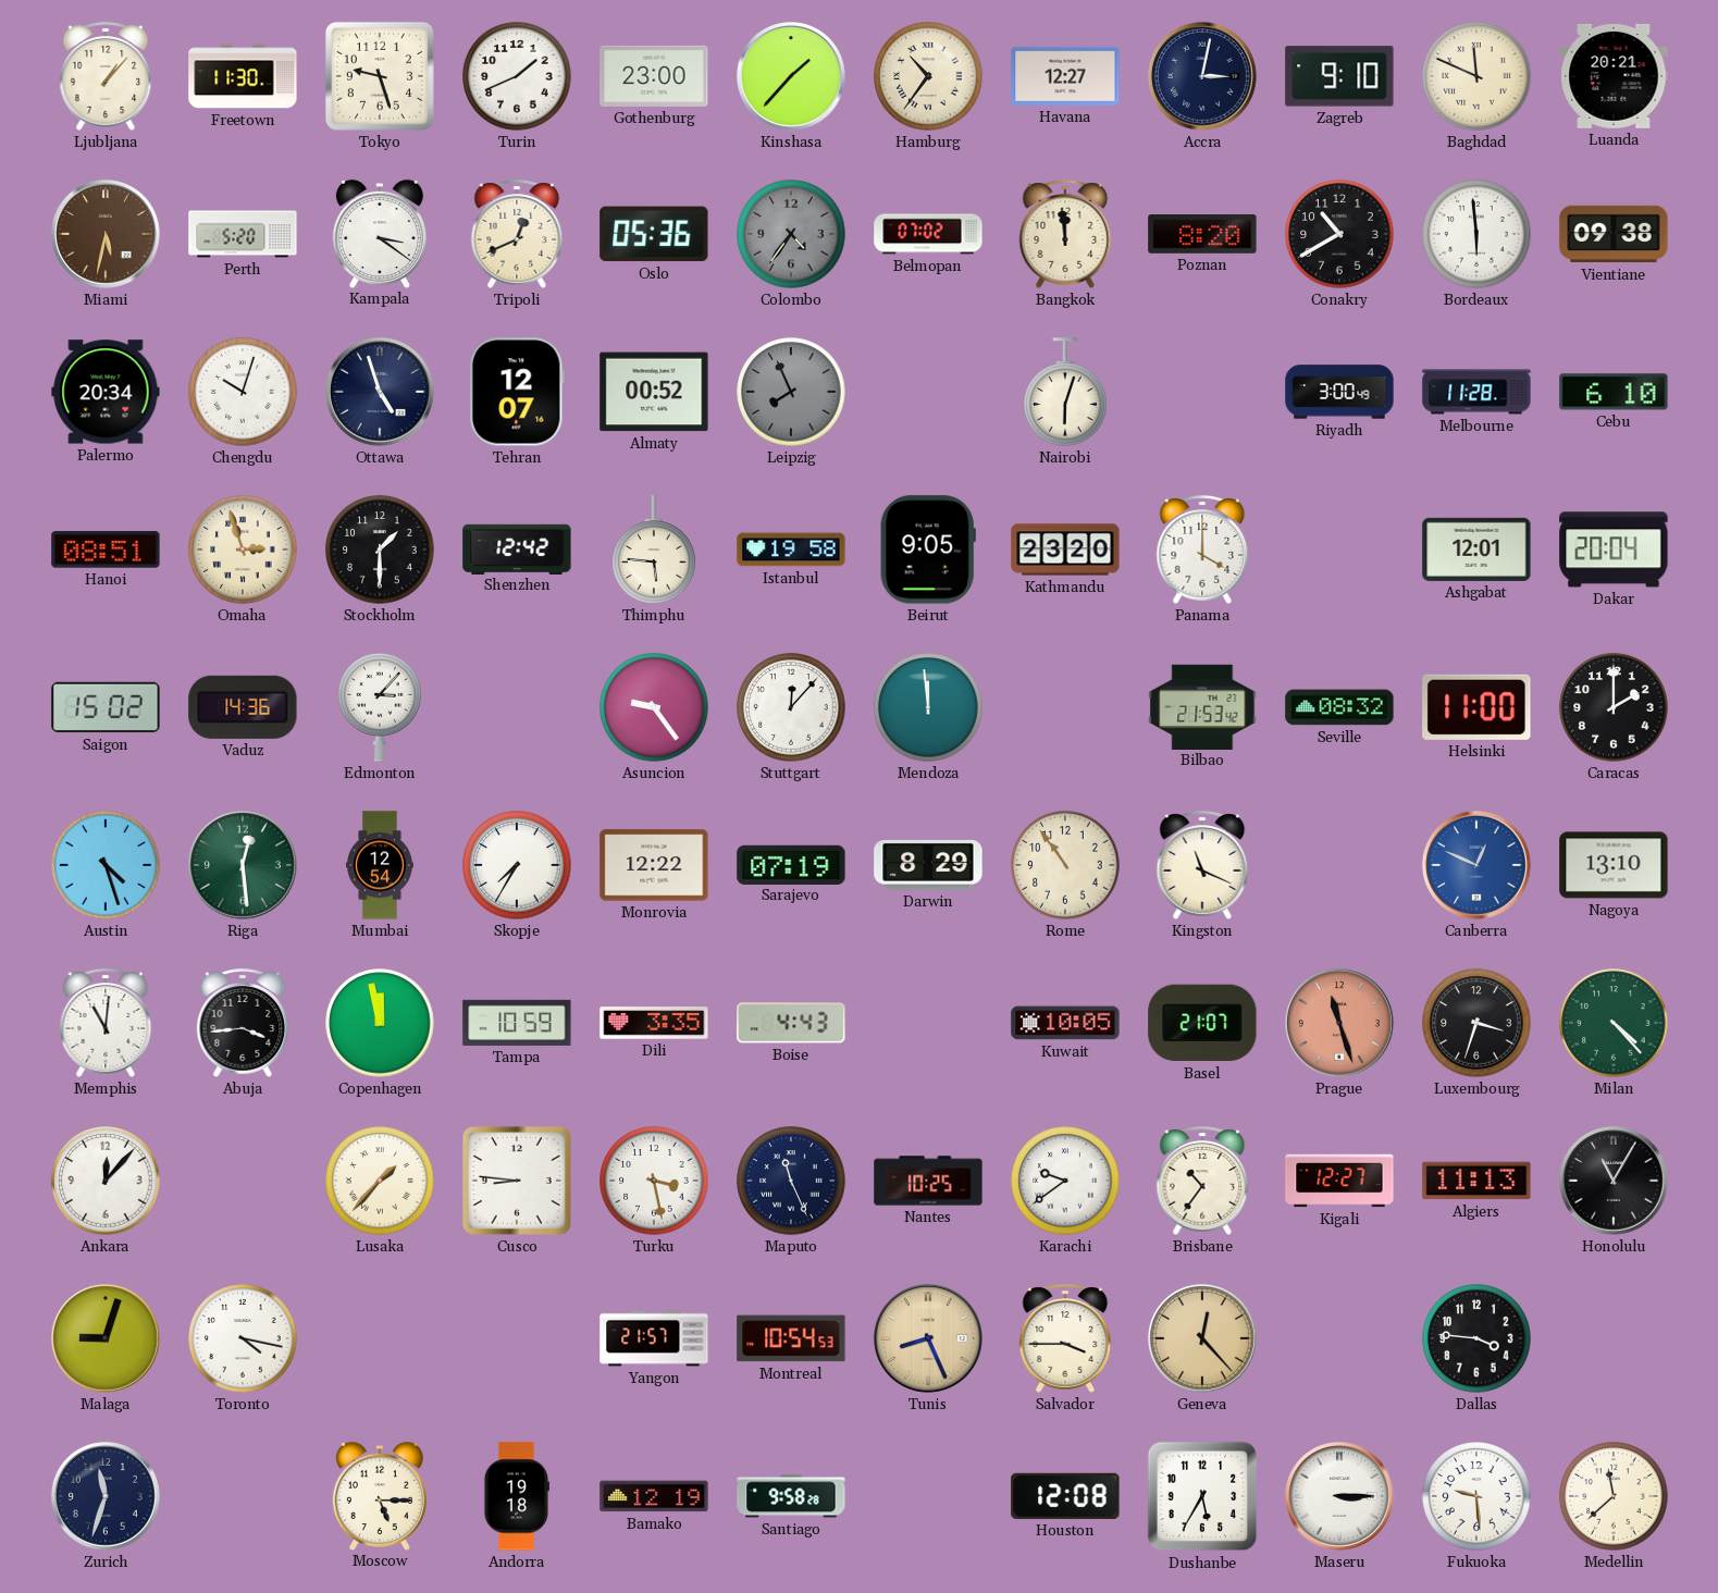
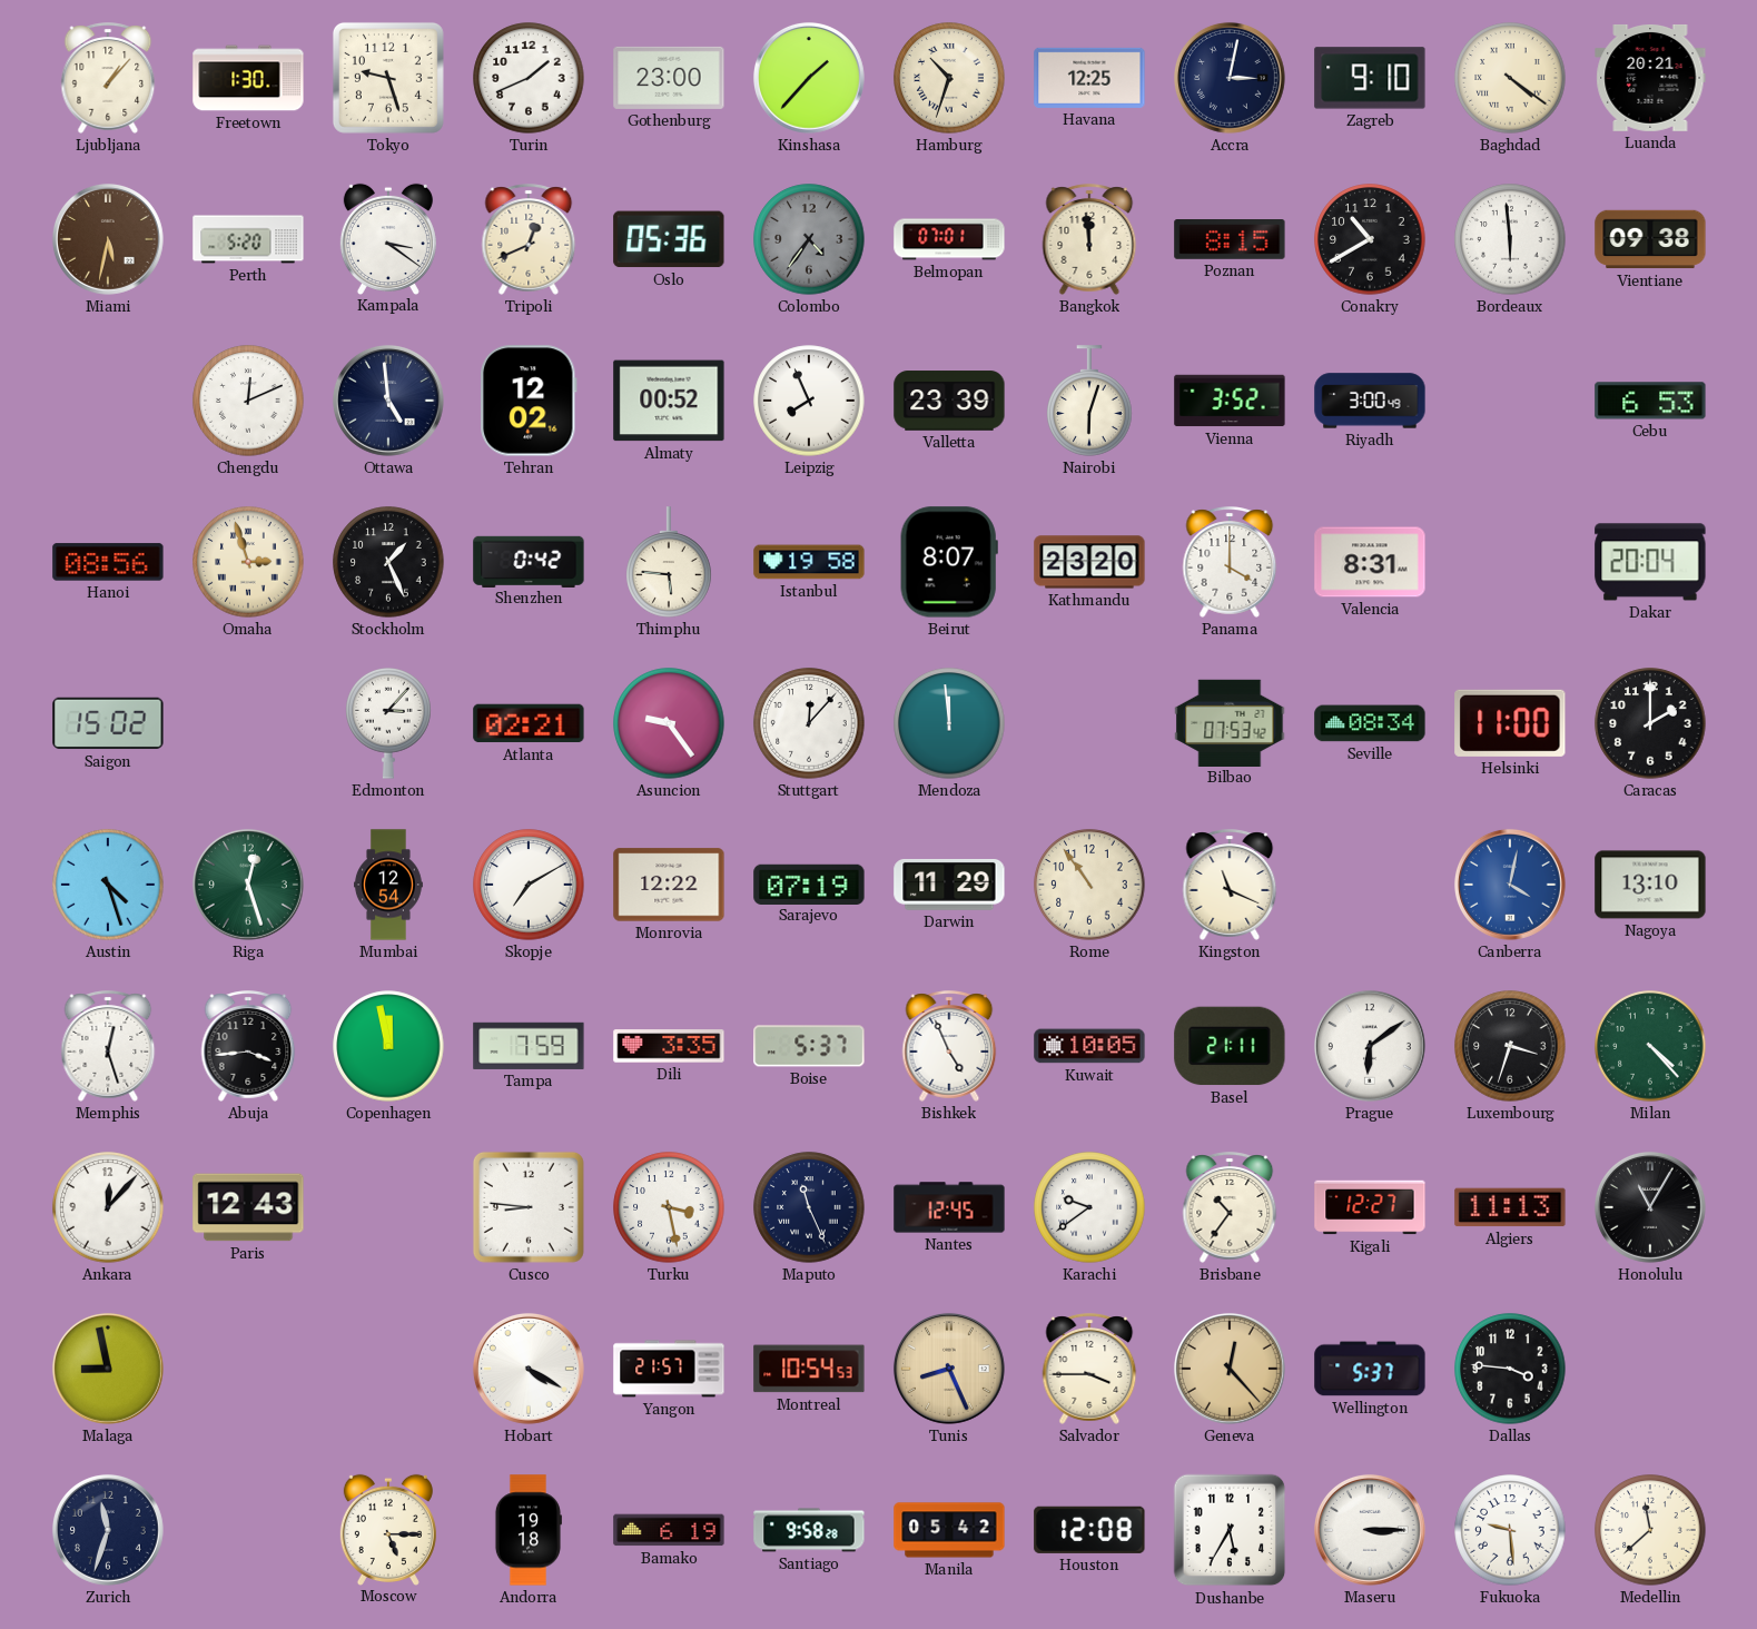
Freetown: 11:30 -> 1:30 (248, 78)
Hamburg: 10:36 -> 10:33 (949, 78)
Havana: 12:27 -> 12:25 (1089, 78)
Baghdad: 11:49 -> 4:21 (1510, 78)
Belmopan: 07:02 -> 07:01 (949, 239)
Poznan: 8:20 -> 8:15 (1230, 240)
Palermo: 20:34 -> none (106, 392)
Chengdu: 10:03 -> 12:11 (248, 401)
Ottawa: 4:57 -> 4:59 (388, 401)
Tehran: 12:07 -> 12:02 (529, 401)
Leipzig dial: grey -> white (809, 401)
Valletta: none -> 23:39 (949, 401)
Vienna: none -> 3:52 (1230, 401)
Melbourne: 11:28 -> none (1476, 392)
Cebu: 6:10 -> 6:53 (1650, 401)
Hanoi: 08:51 -> 08:56 (108, 562)
Stockholm: 1:30 -> 1:26 (388, 562)
Shenzhen: 12:42 -> 0:42 (529, 561)
Beirut: 9:05 -> 8:07 (949, 562)
Valencia: none -> 8:31 (1370, 562)
Ashgabat: 12:01 -> none (1476, 549)
Vaduz: 14:36 -> none (243, 707)
Atlanta: none -> 02:21 (529, 723)
Bilbao: 21:53 -> 07:53 (1230, 722)
Seville: 08:32 -> 08:34 (1370, 723)
Riga: 12:29 -> 12:27 (248, 885)
Skopje: 7:35 -> 7:10 (529, 885)
Darwin: 8:29 -> 11:29 (949, 885)
Canberra: 12:49 -> 4:02 (1510, 885)
Memphis: 11:01 -> 12:27 (108, 1046)
Tampa: 10:59 -> 7:59 (529, 1046)
Boise: 4:43 -> 5:37 (809, 1046)
Bishkek: none -> 4:56 (949, 1046)
Basel: 21:07 -> 21:11 (1230, 1046)
Prague: 11:27 -> 6:09 (1370, 1046)
Prague dial: salmon -> white (1370, 1046)
Paris: none -> 12:43 (248, 1207)
Lusaka: 1:37 -> none (380, 1181)
Nantes: 10:25 -> 12:45 (949, 1207)
Malaga: 9:03 -> 8:58 (108, 1369)
Toronto: 4:17 -> none (243, 1338)
Hobart: none -> 4:20 (529, 1369)
Wellington: none -> 5:37 (1370, 1369)
Bamako: 12:19 -> 6:19 (669, 1530)
Manila: none -> 05:42 (949, 1530)
